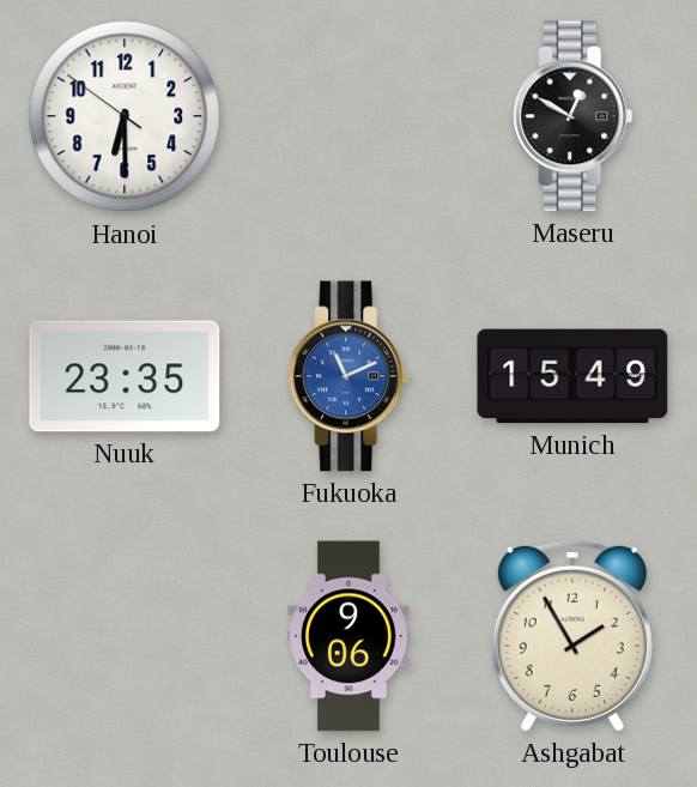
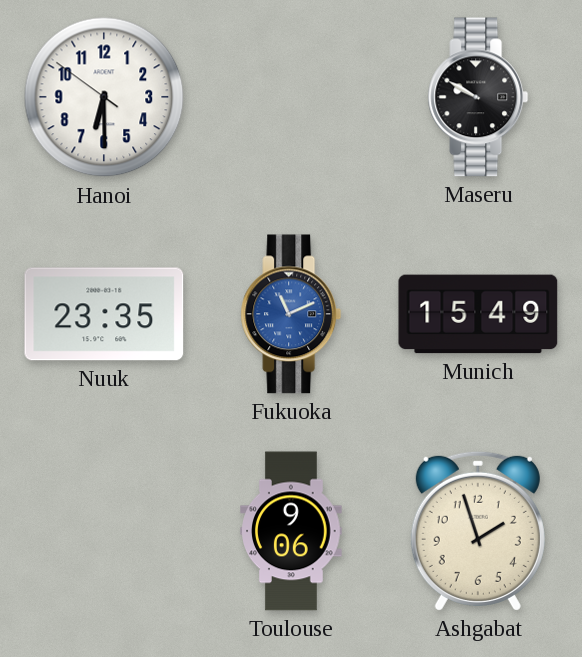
Maseru: 12:50 -> 9:50 (478, 97)
Ashgabat: 1:55 -> 1:57 (478, 531)
